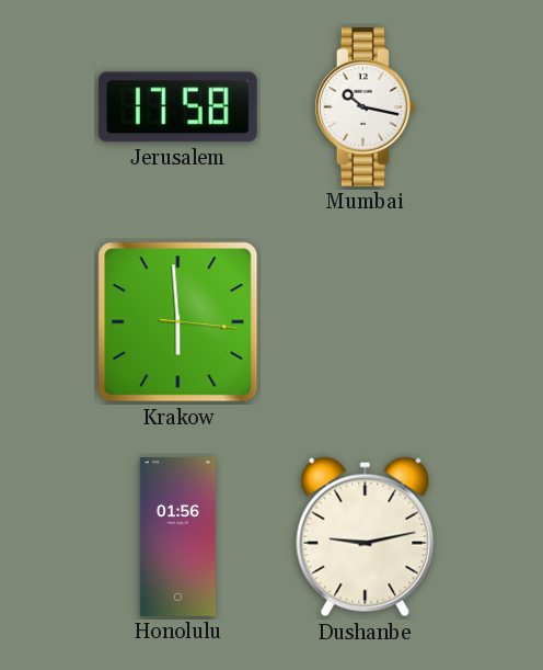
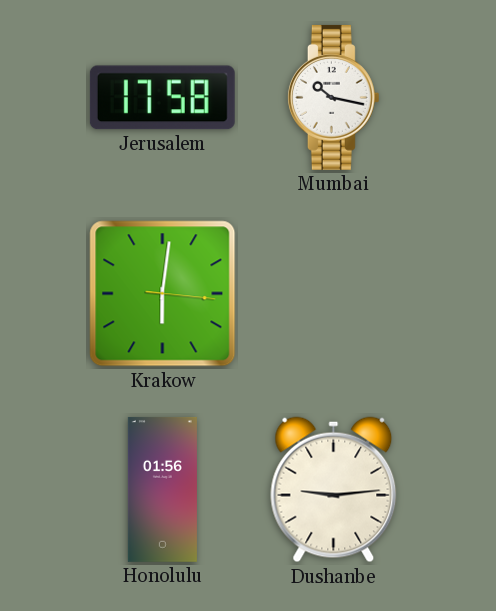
Krakow: 5:59 -> 6:01 (163, 294)
Dushanbe: 9:13 -> 9:14 (334, 490)
